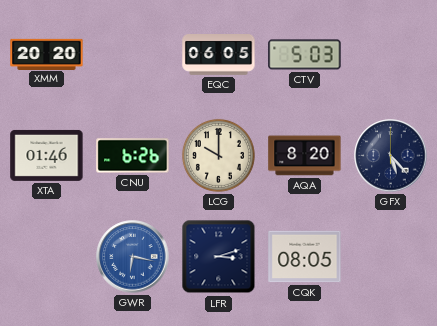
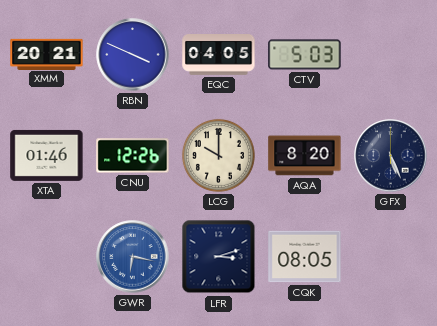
XMM: 20:20 -> 20:21 (47, 54)
RBN: none -> 3:49 (133, 55)
EQC: 06:05 -> 04:05 (219, 55)
CNU: 6:26 -> 12:26 (133, 156)
GFX: 5:23 -> 5:26 (391, 156)
